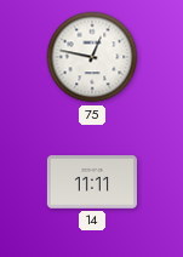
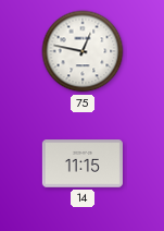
14: 11:11 -> 11:15 (83, 163)
